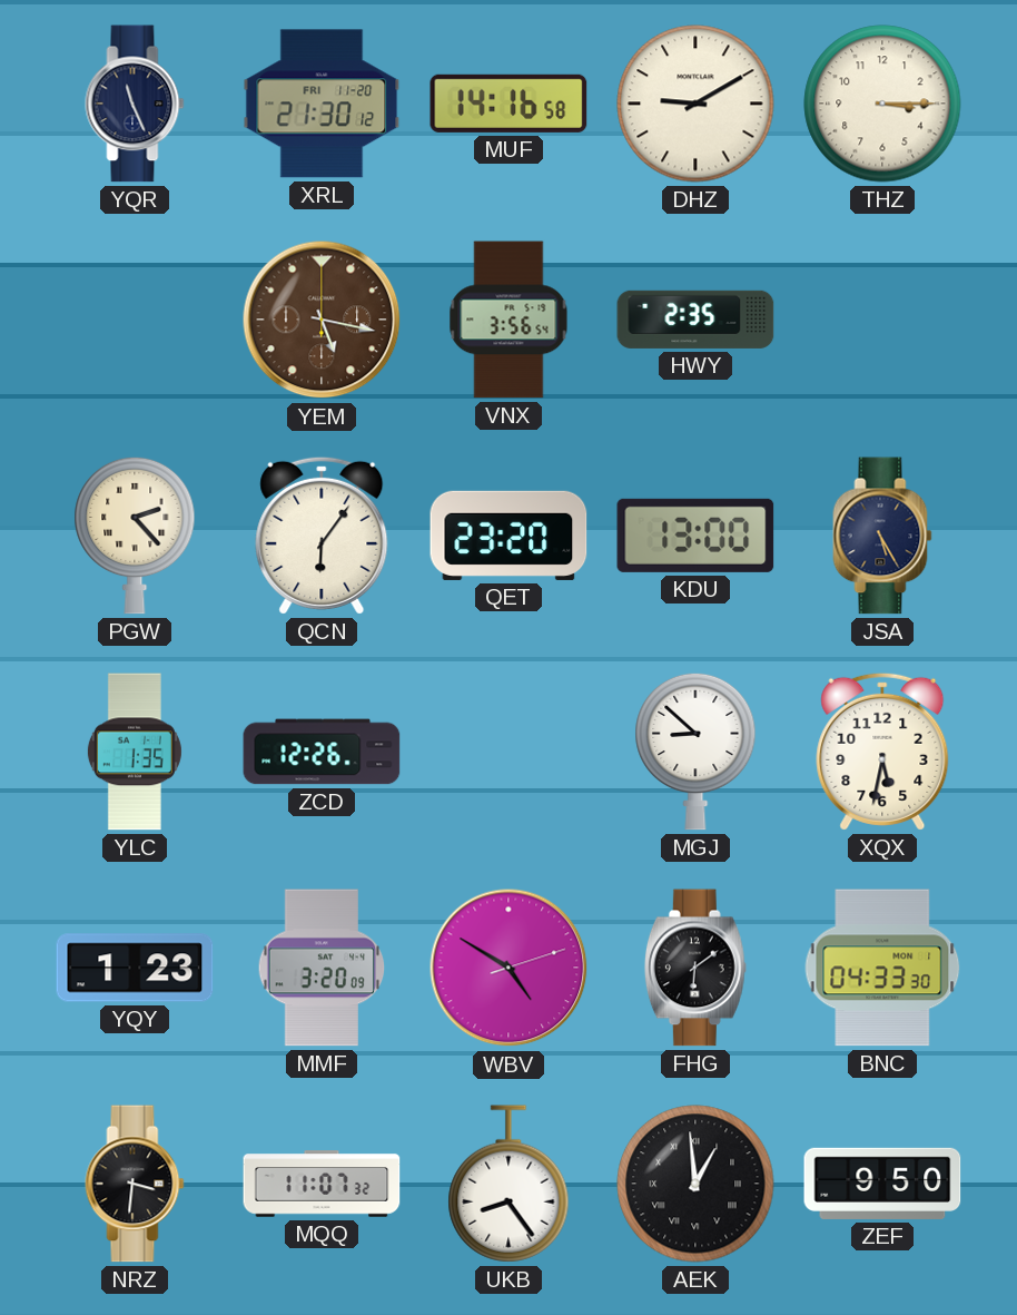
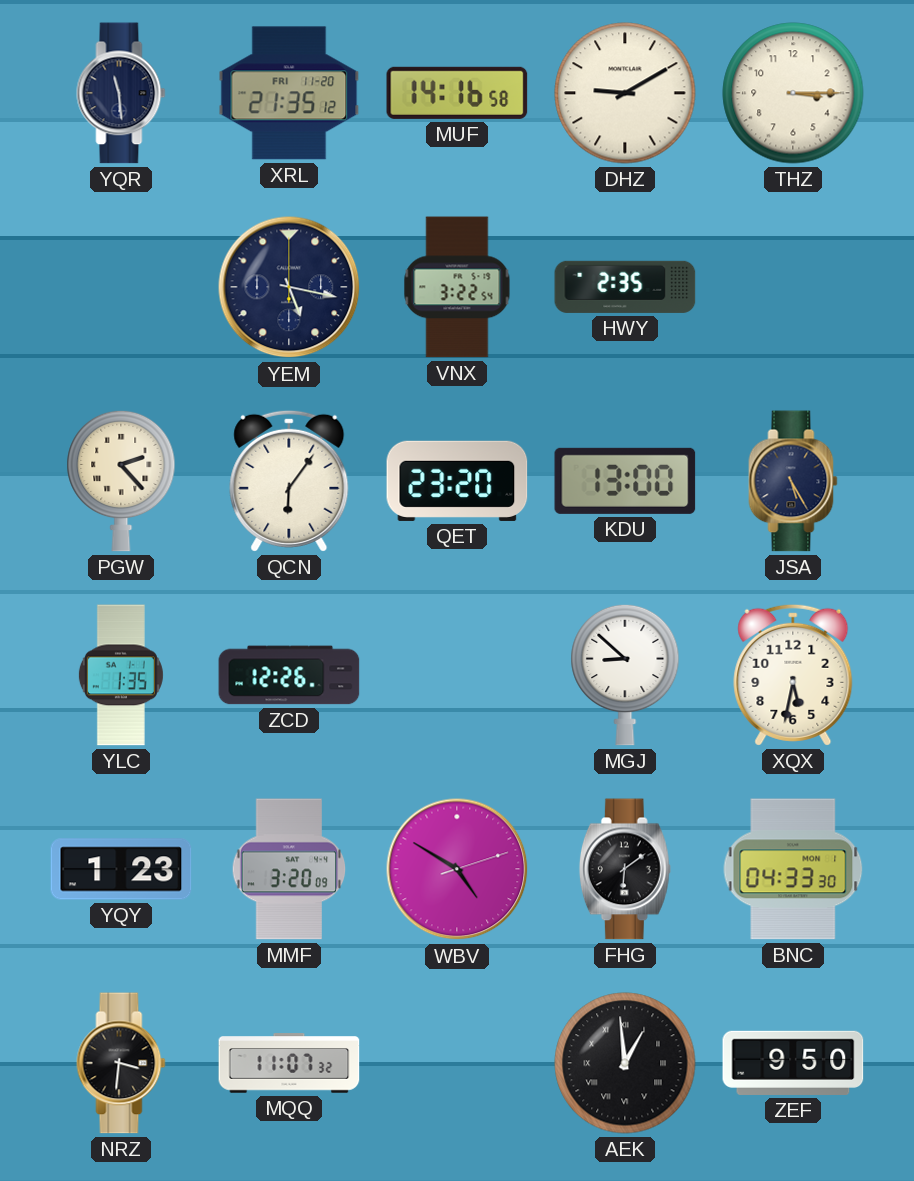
YQR: 11:26 -> 11:29 (121, 93)
XRL: 21:30 -> 21:35 (289, 93)
YEM dial: brown -> navy (289, 287)
VNX: 3:56 -> 3:22 (457, 287)
UKB: 8:24 -> none (509, 1184)
